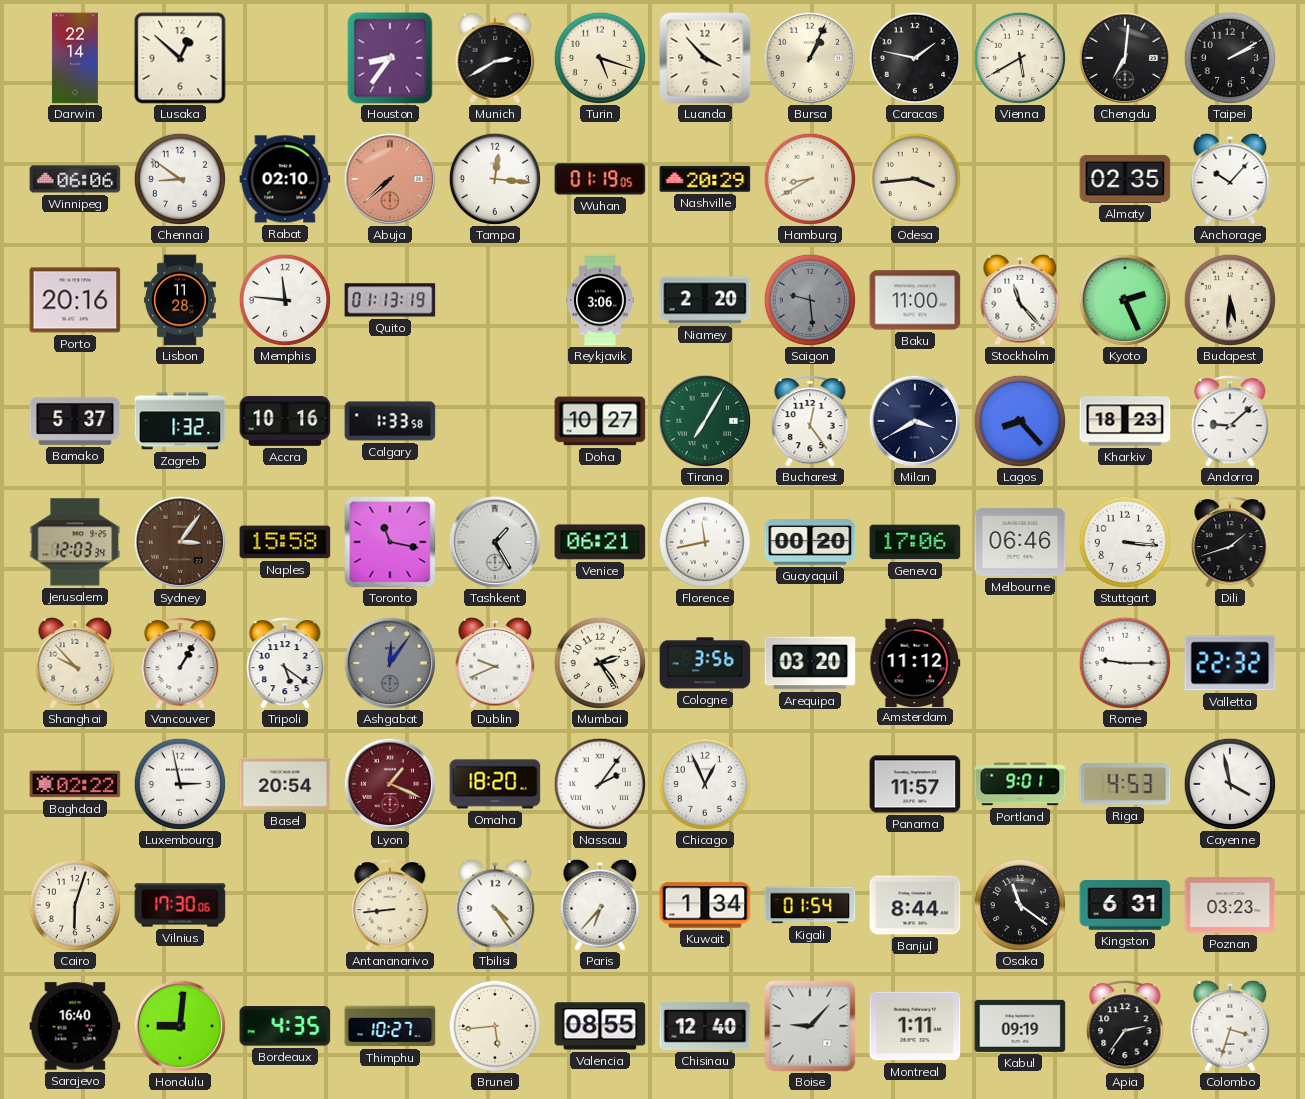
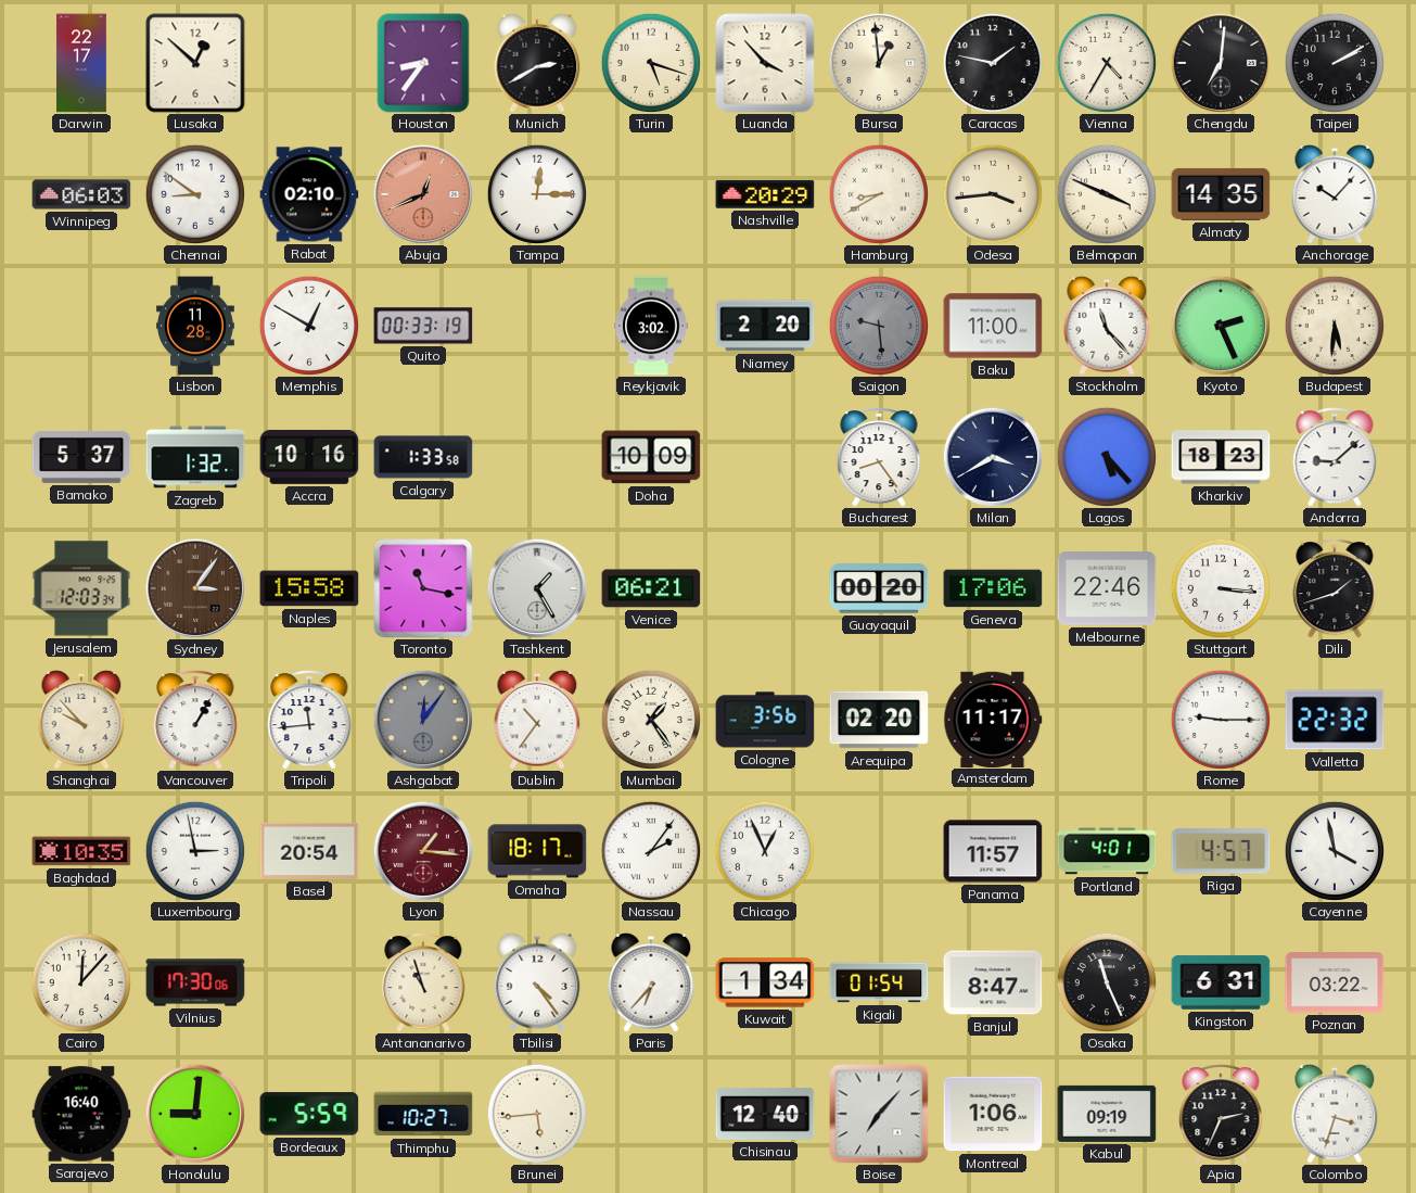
Darwin: 22:14 -> 22:17 (81, 63)
Bursa: 1:04 -> 12:59 (879, 63)
Vienna: 5:40 -> 4:35 (1106, 62)
Winnipeg: 06:06 -> 06:03 (81, 194)
Abuja: 7:38 -> 12:41 (423, 194)
Tampa: 12:16 -> 12:15 (536, 193)
Wuhan: 01:19 -> none (600, 179)
Belmopan: none -> 3:49 (1106, 193)
Almaty: 02:35 -> 14:35 (1221, 194)
Porto: 20:16 -> none (75, 300)
Memphis: 11:46 -> 12:50 (308, 325)
Quito: 01:13 -> 00:33 (423, 326)
Reykjavik: 3:06 -> 3:02 (651, 326)
Doha: 10:27 -> 10:09 (651, 457)
Tirana: 7:05 -> none (705, 421)
Bucharest: 12:24 -> 8:24 (879, 458)
Lagos: 8:23 -> 5:23 (1106, 456)
Florence: 11:43 -> none (704, 541)
Melbourne: 06:46 -> 22:46 (1107, 588)
Tripoli: 5:21 -> 11:44 (309, 721)
Dublin: 9:41 -> 10:36 (537, 720)
Mumbai: 2:24 -> 1:24 (650, 719)
Arequipa: 03:20 -> 02:20 (879, 720)
Amsterdam: 11:12 -> 11:17 (993, 719)
Baghdad: 02:22 -> 10:35 (81, 851)
Lyon: 1:19 -> 1:16 (423, 851)
Omaha: 18:20 -> 18:17 (537, 851)
Portland: 9:01 -> 4:01 (1107, 851)
Riga: 4:53 -> 4:57 (1221, 851)
Cairo: 6:03 -> 12:07 (80, 981)
Antananarivo: 8:44 -> 10:57 (423, 983)
Banjul: 8:44 -> 8:47 (993, 982)
Osaka: 11:21 -> 11:26 (1106, 981)
Poznan: 03:23 -> 03:22 (1335, 982)
Bordeaux: 4:35 -> 5:59 (309, 1114)
Valencia: 08:55 -> none (600, 1026)
Boise: 9:07 -> 7:07 (879, 1114)
Montreal: 1:11 -> 1:06 (993, 1114)
Apia: 2:36 -> 2:34 (1221, 1115)
